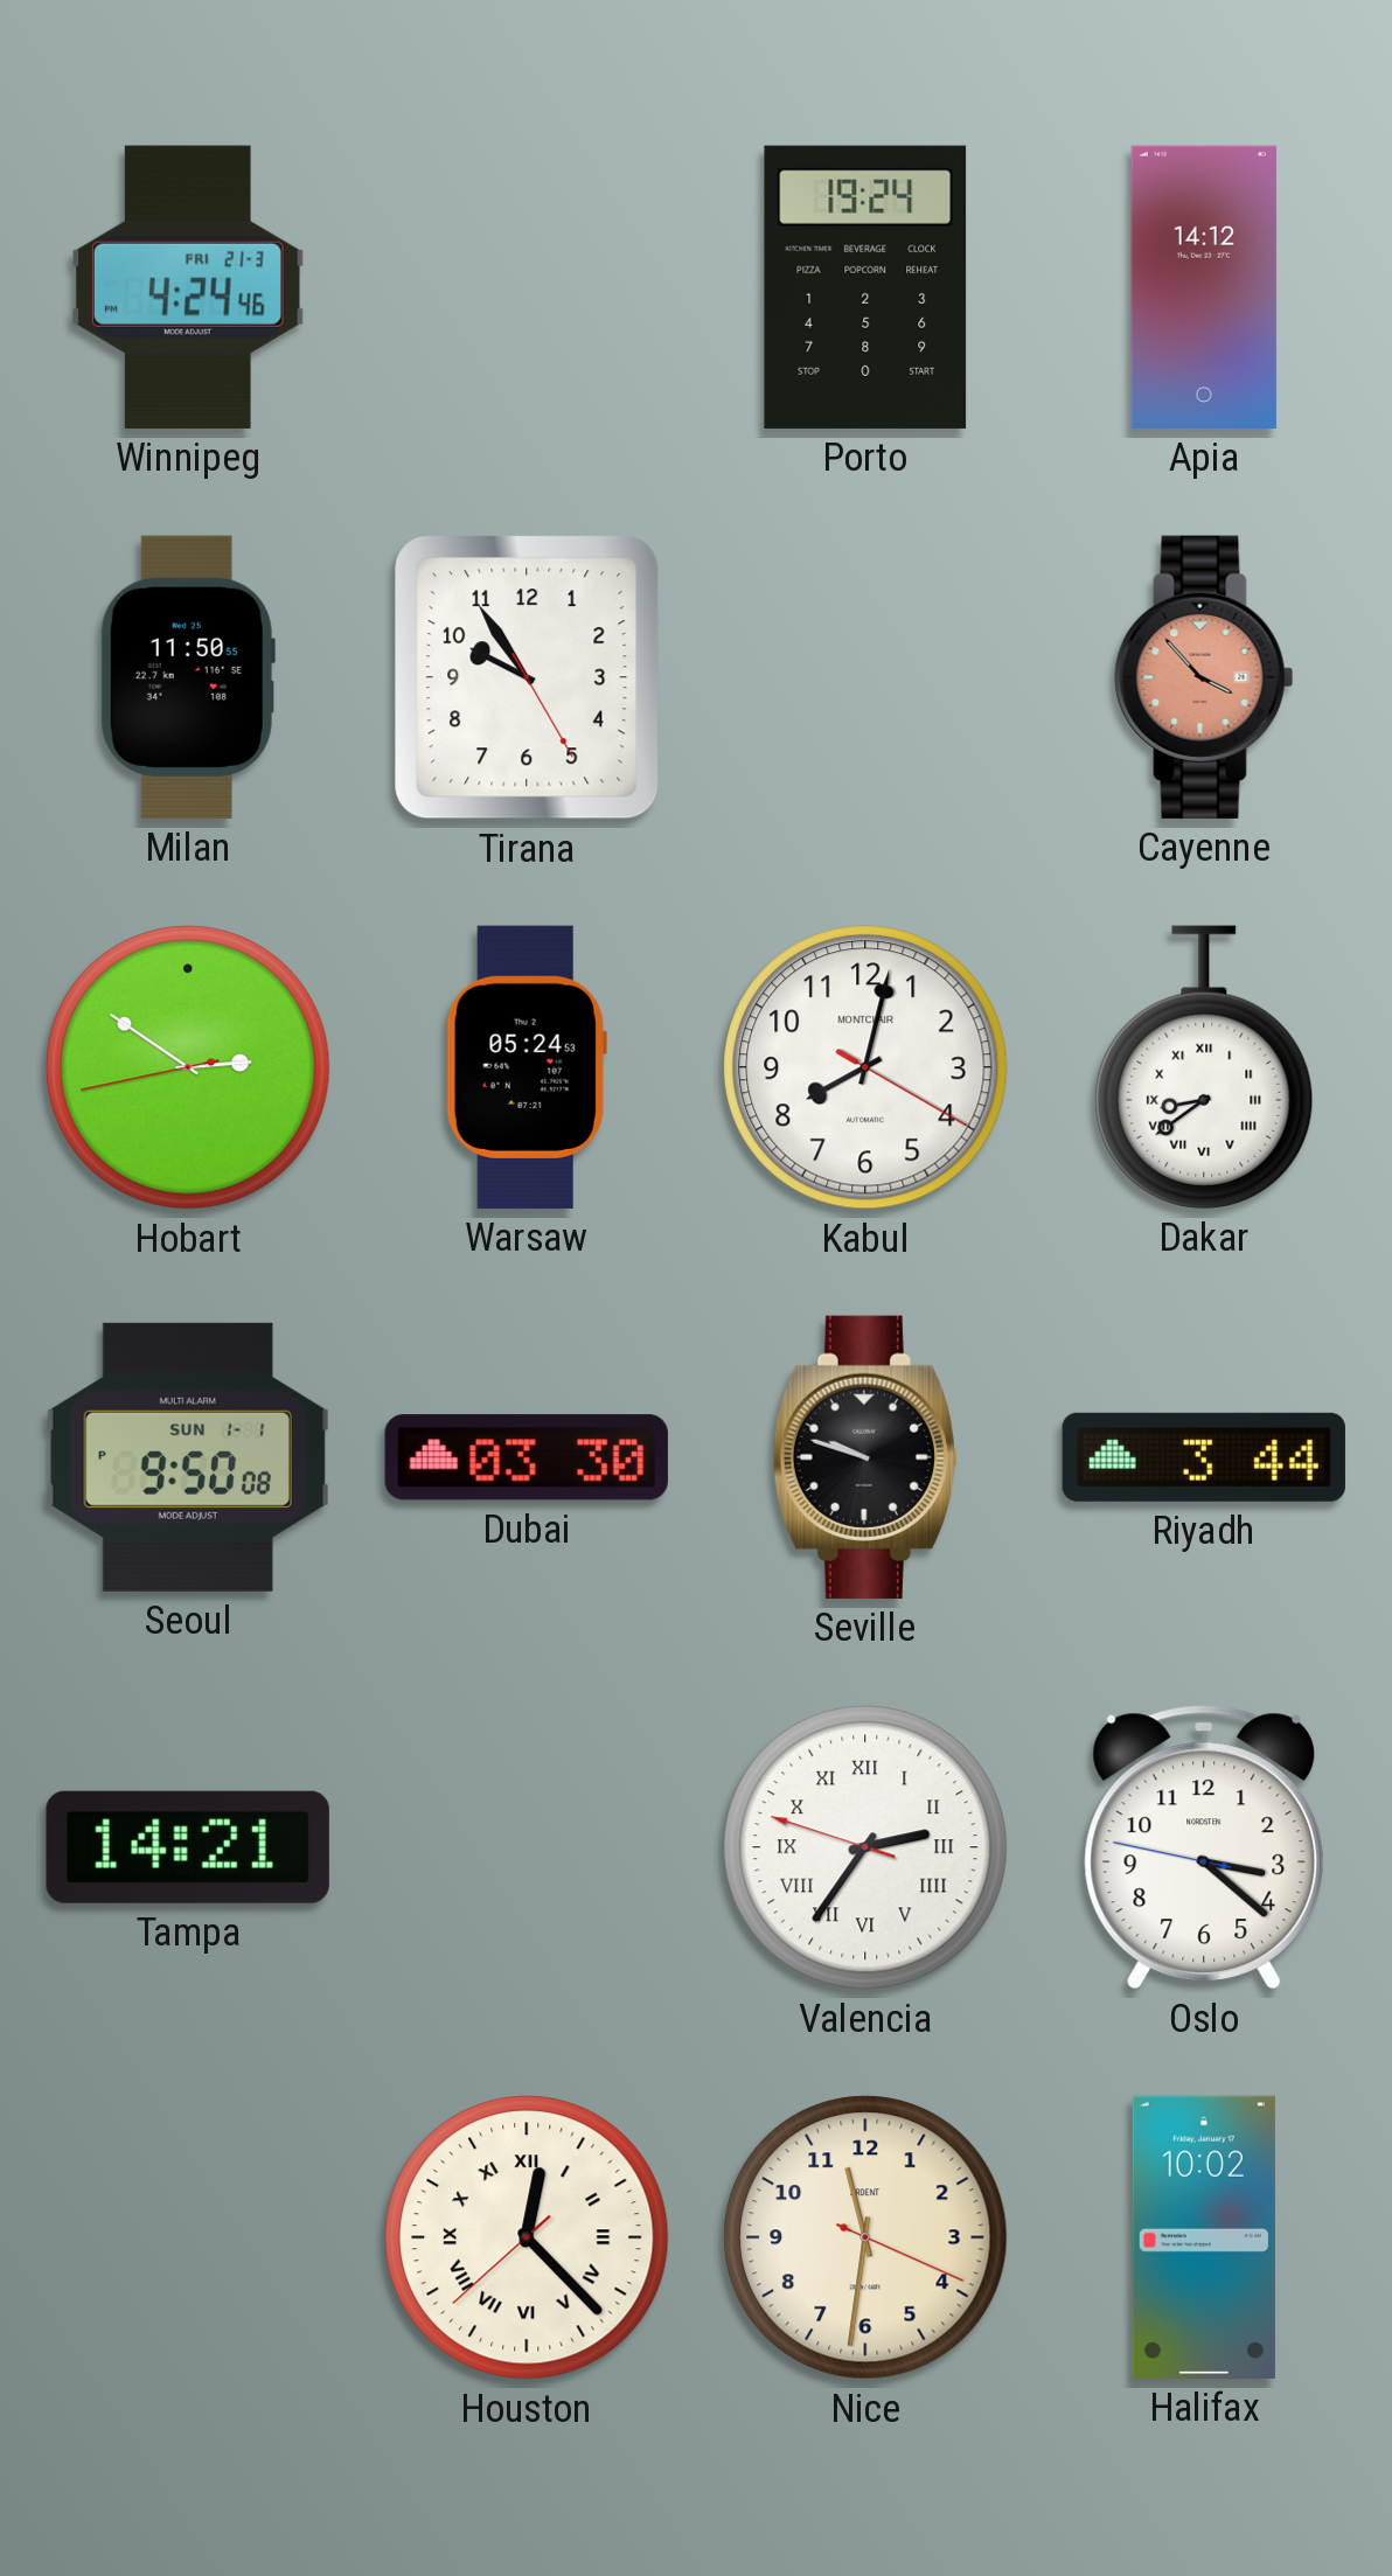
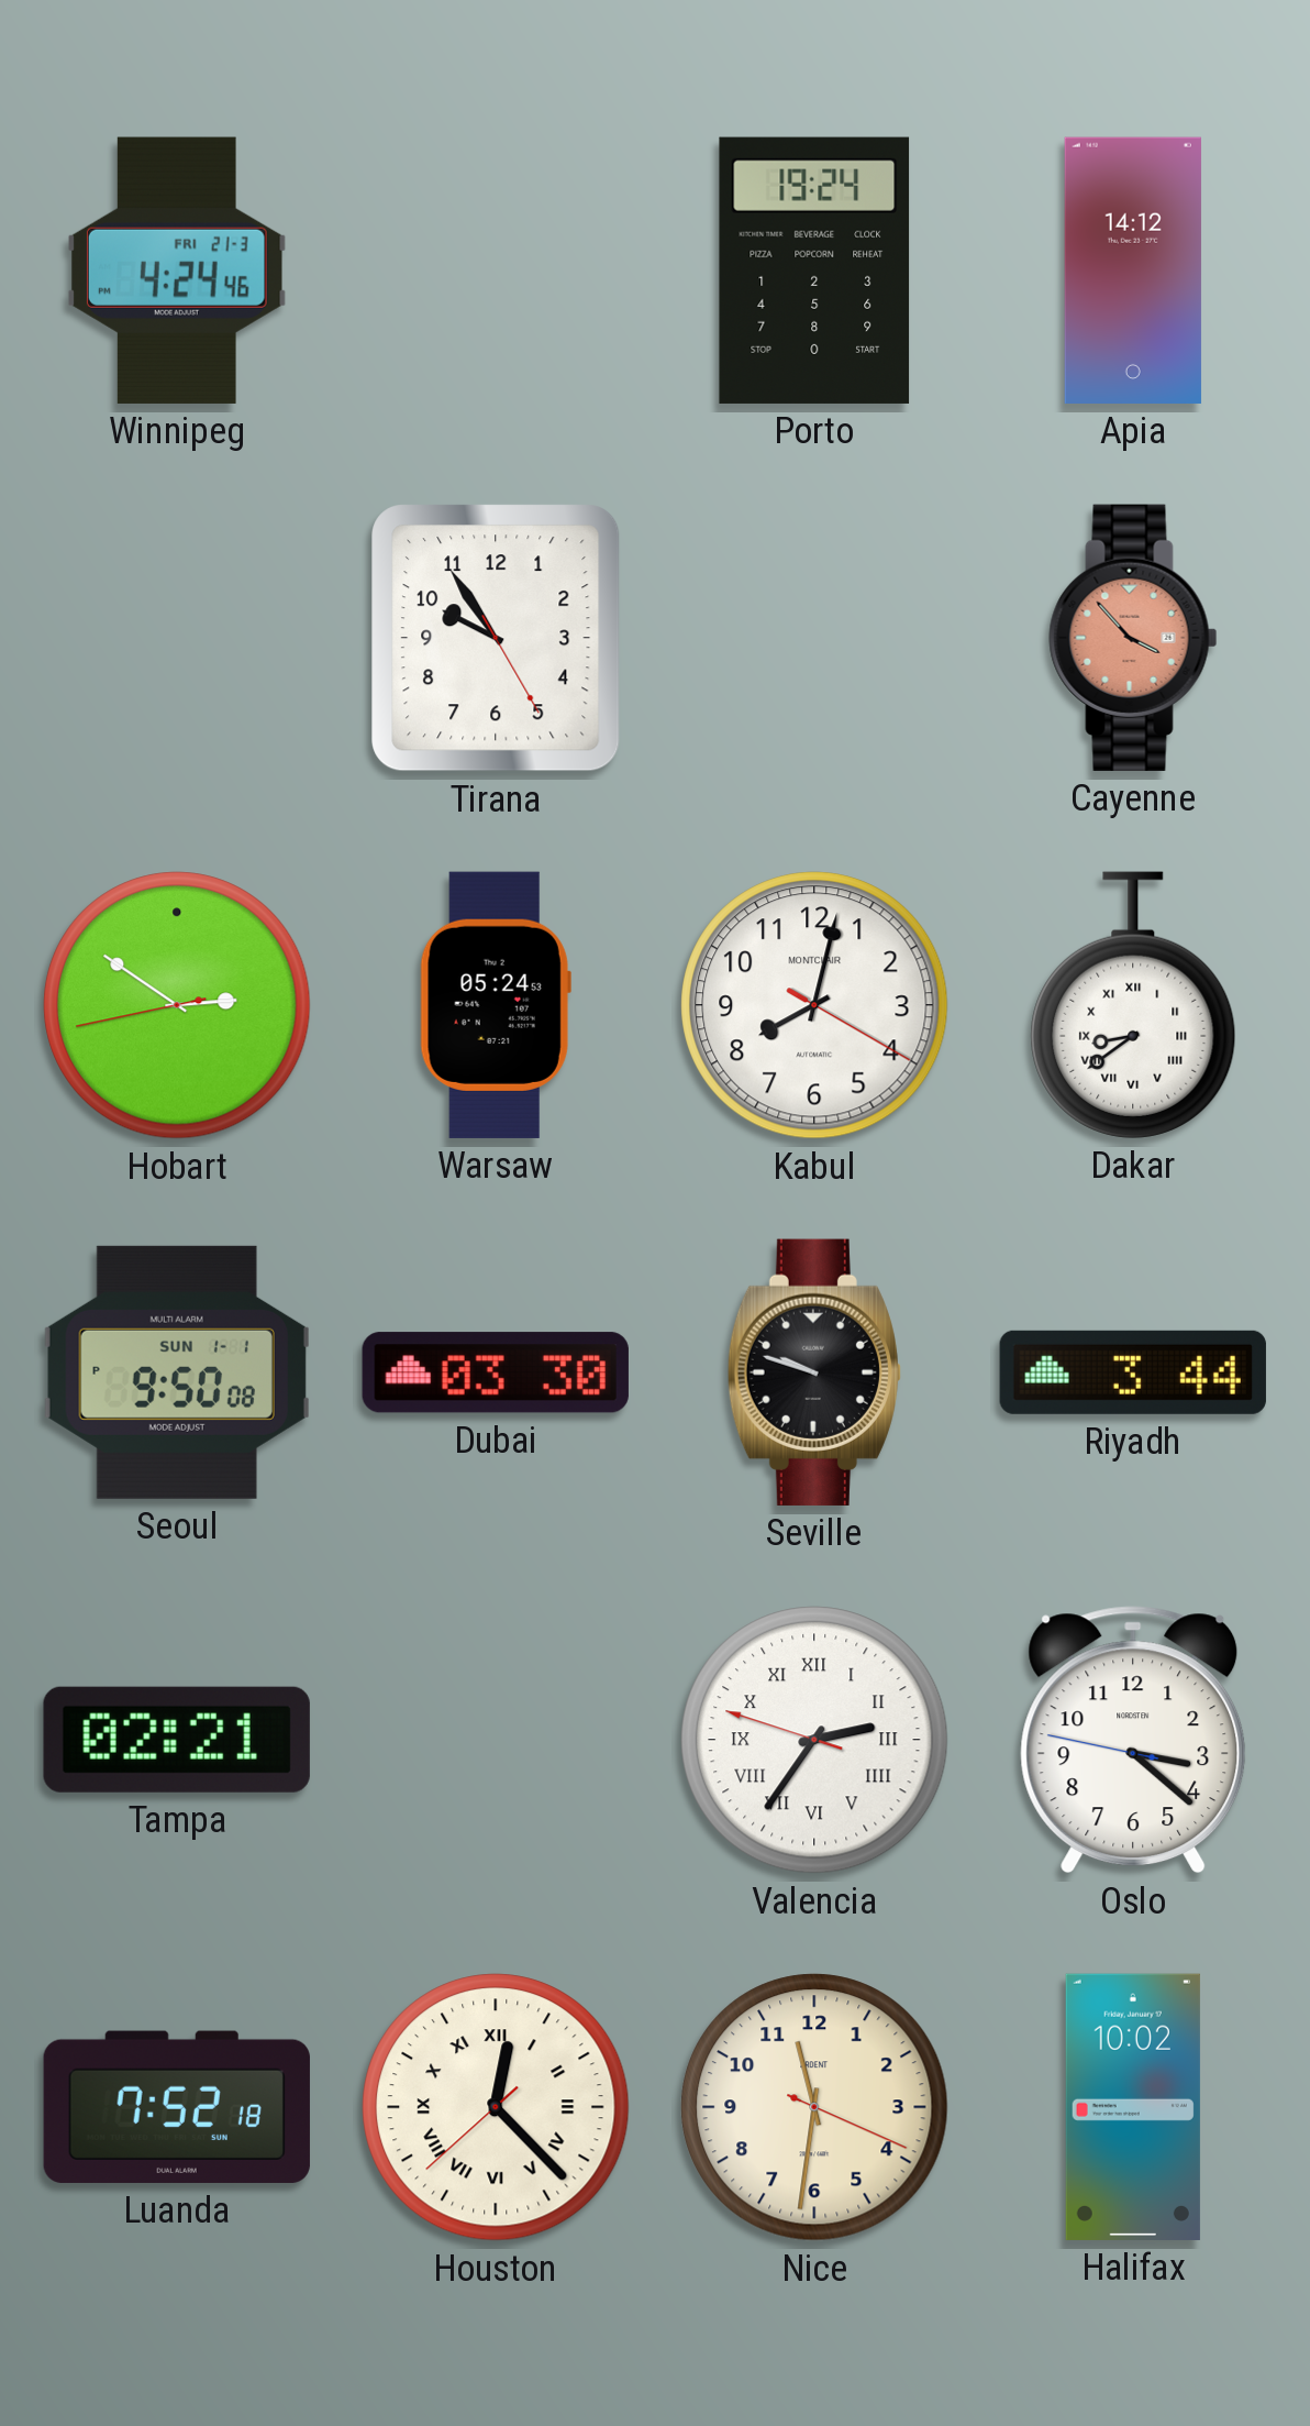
Milan: 11:50 -> none (188, 677)
Tampa: 14:21 -> 02:21 (177, 1740)
Luanda: none -> 7:52 (177, 2107)
